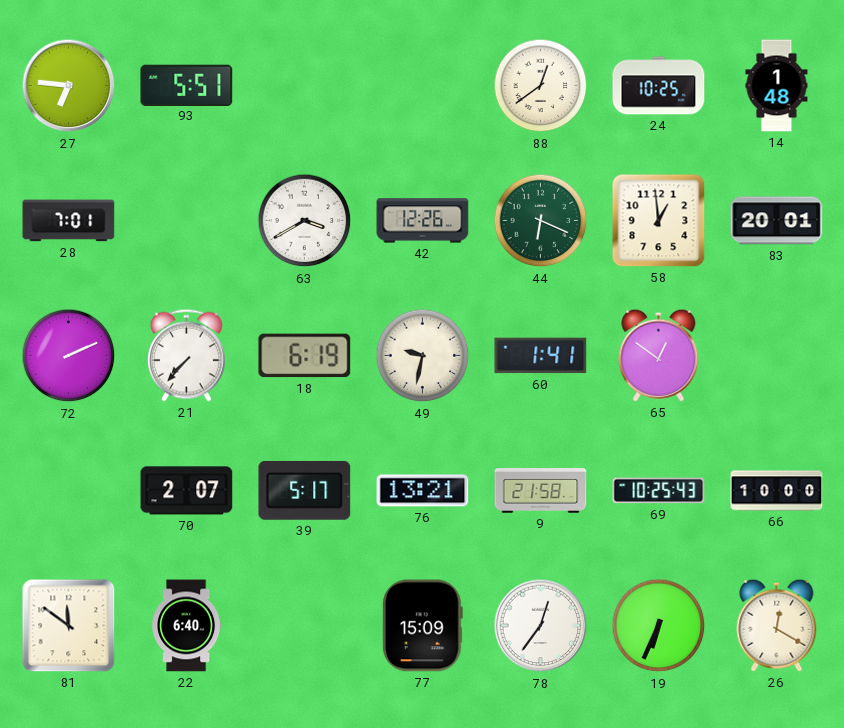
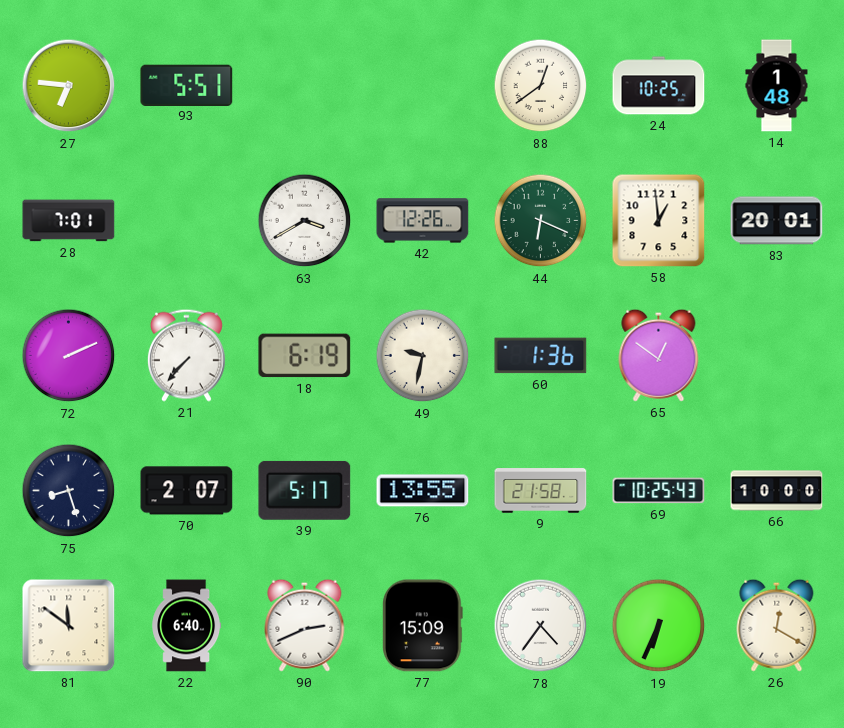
60: 1:41 -> 1:36 (541, 356)
75: none -> 8:27 (69, 491)
76: 13:21 -> 13:55 (423, 491)
90: none -> 2:41 (305, 625)
78: 12:36 -> 4:36 (541, 626)
